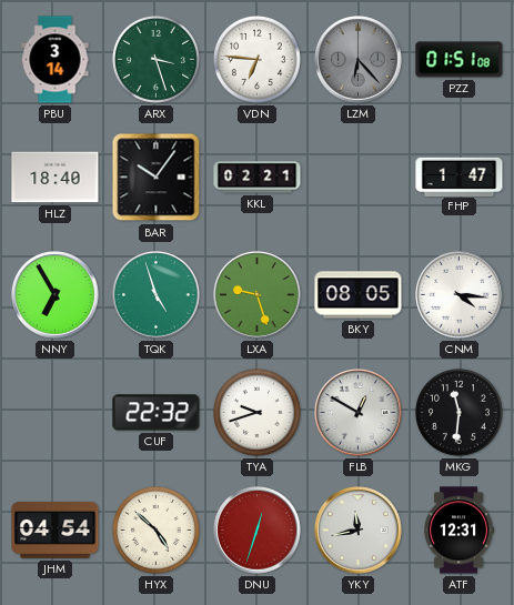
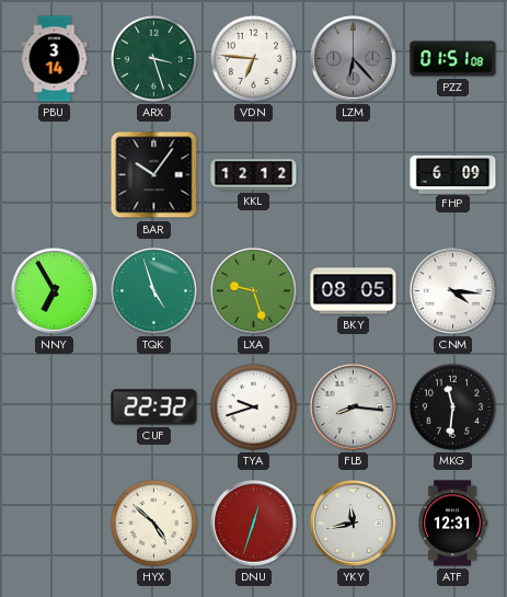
HLZ: 18:40 -> none (56, 178)
KKL: 02:21 -> 12:12 (254, 175)
FHP: 1:47 -> 6:09 (453, 174)
FLB: 12:50 -> 8:16 (354, 407)
JHM: 04:54 -> none (56, 530)
